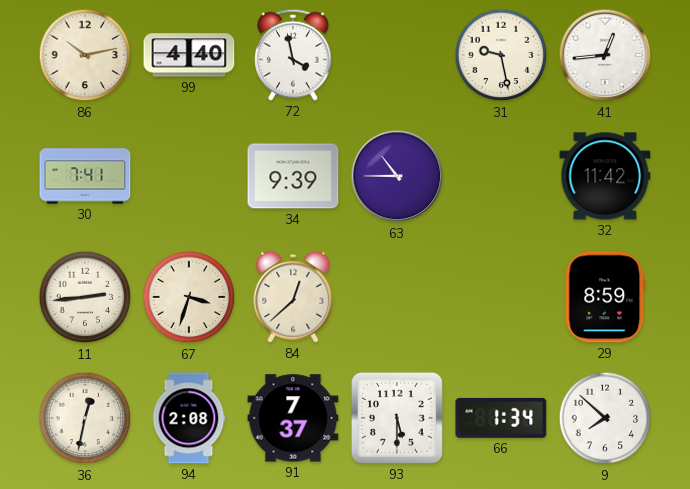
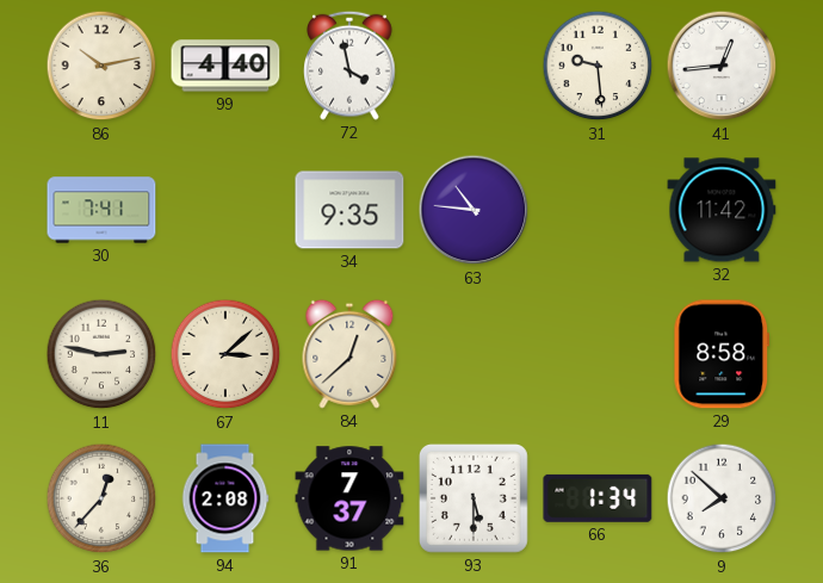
31: 9:28 -> 9:29 (598, 66)
34: 9:39 -> 9:35 (349, 210)
63: 10:45 -> 10:46 (474, 210)
11: 2:44 -> 2:47 (101, 354)
67: 3:33 -> 3:08 (225, 354)
29: 8:59 -> 8:58 (722, 354)
36: 12:32 -> 12:37 (101, 498)
